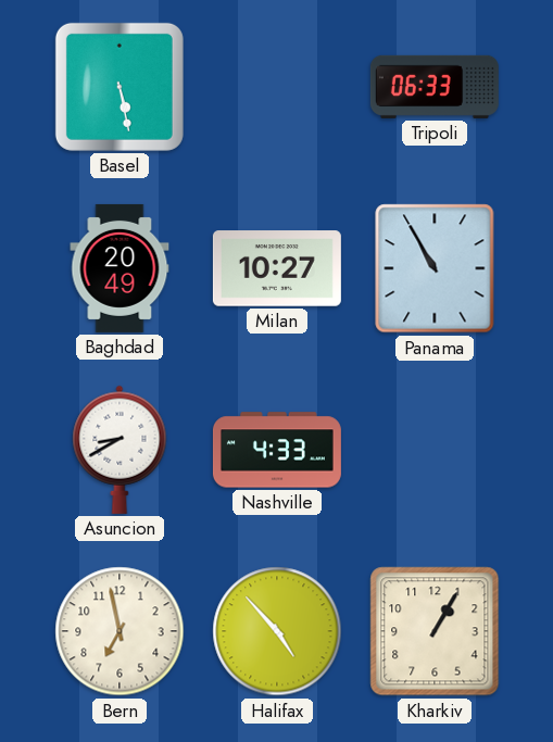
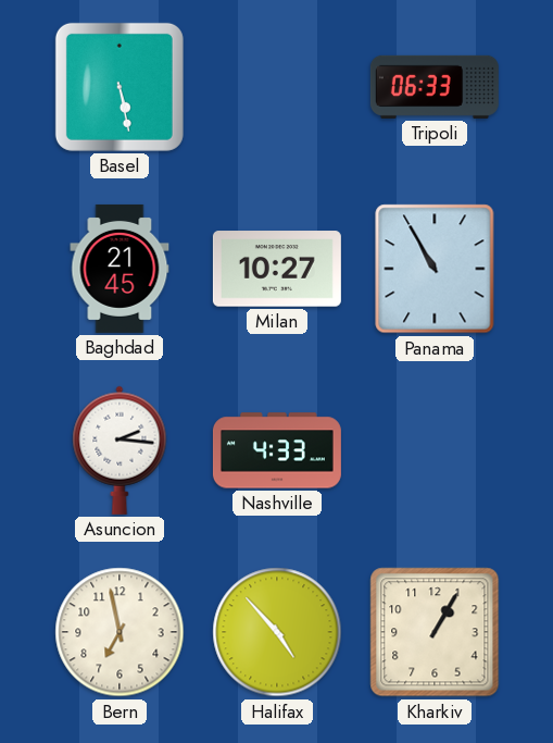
Baghdad: 20:49 -> 21:45 (120, 269)
Asuncion: 8:40 -> 2:16 (120, 450)
